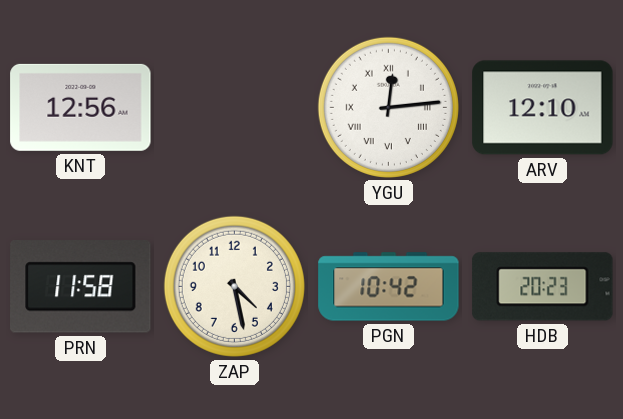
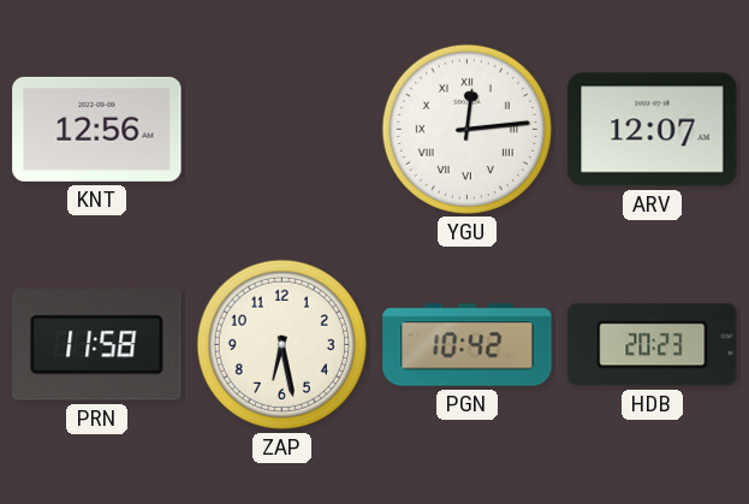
ARV: 12:10 -> 12:07 (653, 130)
ZAP: 4:28 -> 6:28 (281, 344)
